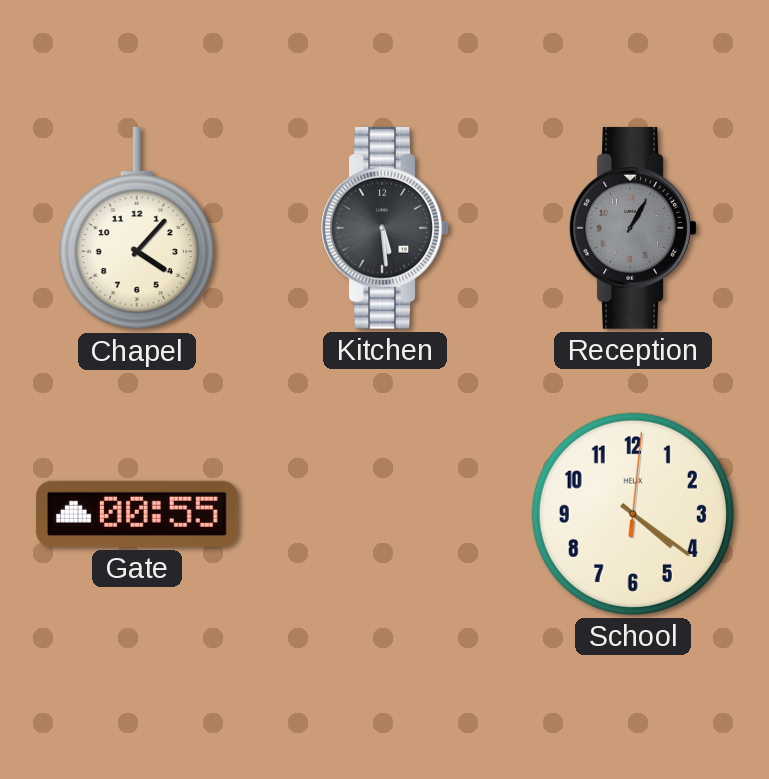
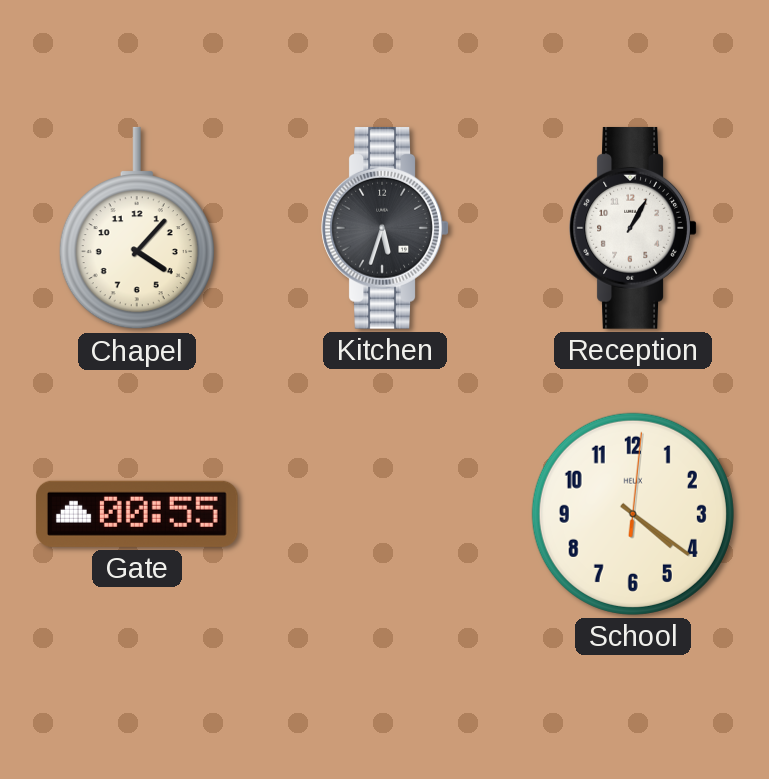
Kitchen: 5:29 -> 5:33 (385, 228)
Reception dial: grey -> white (633, 228)
